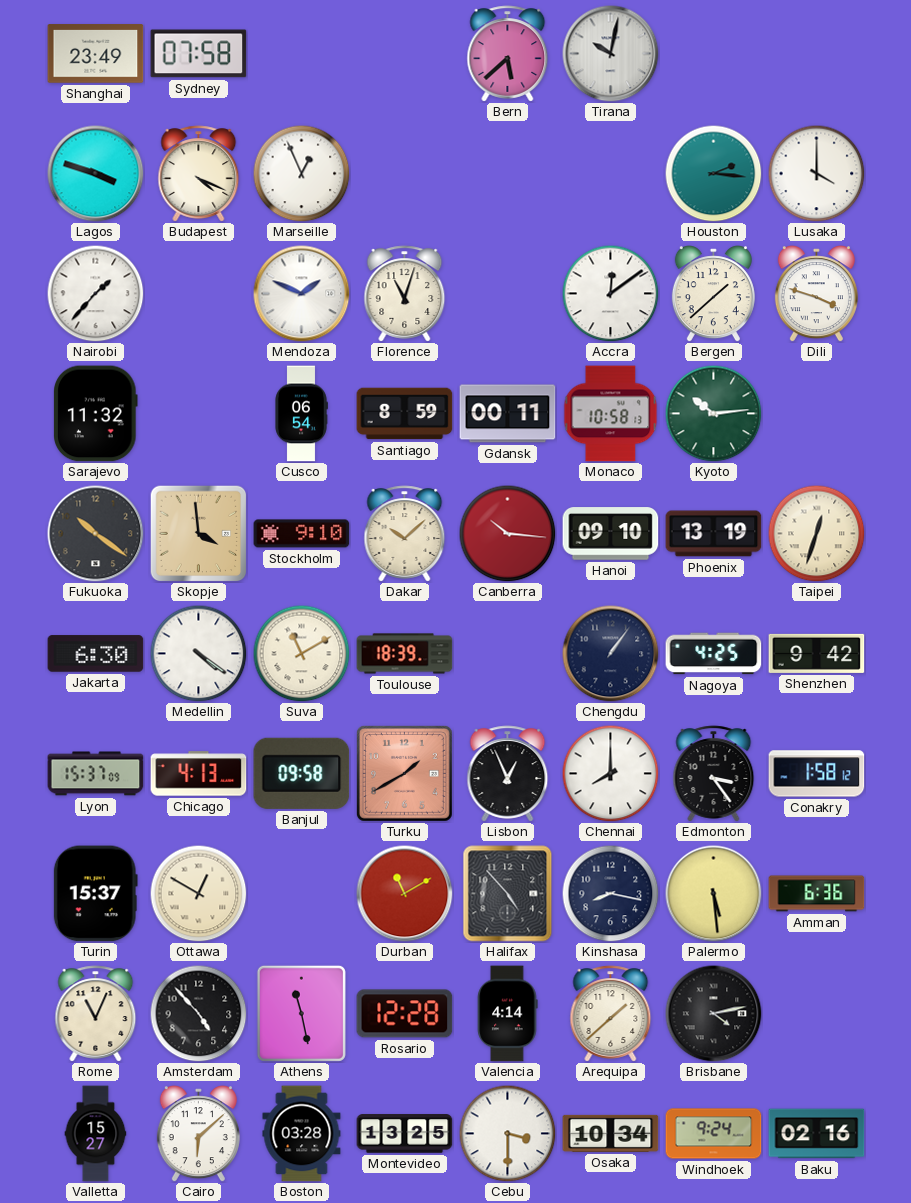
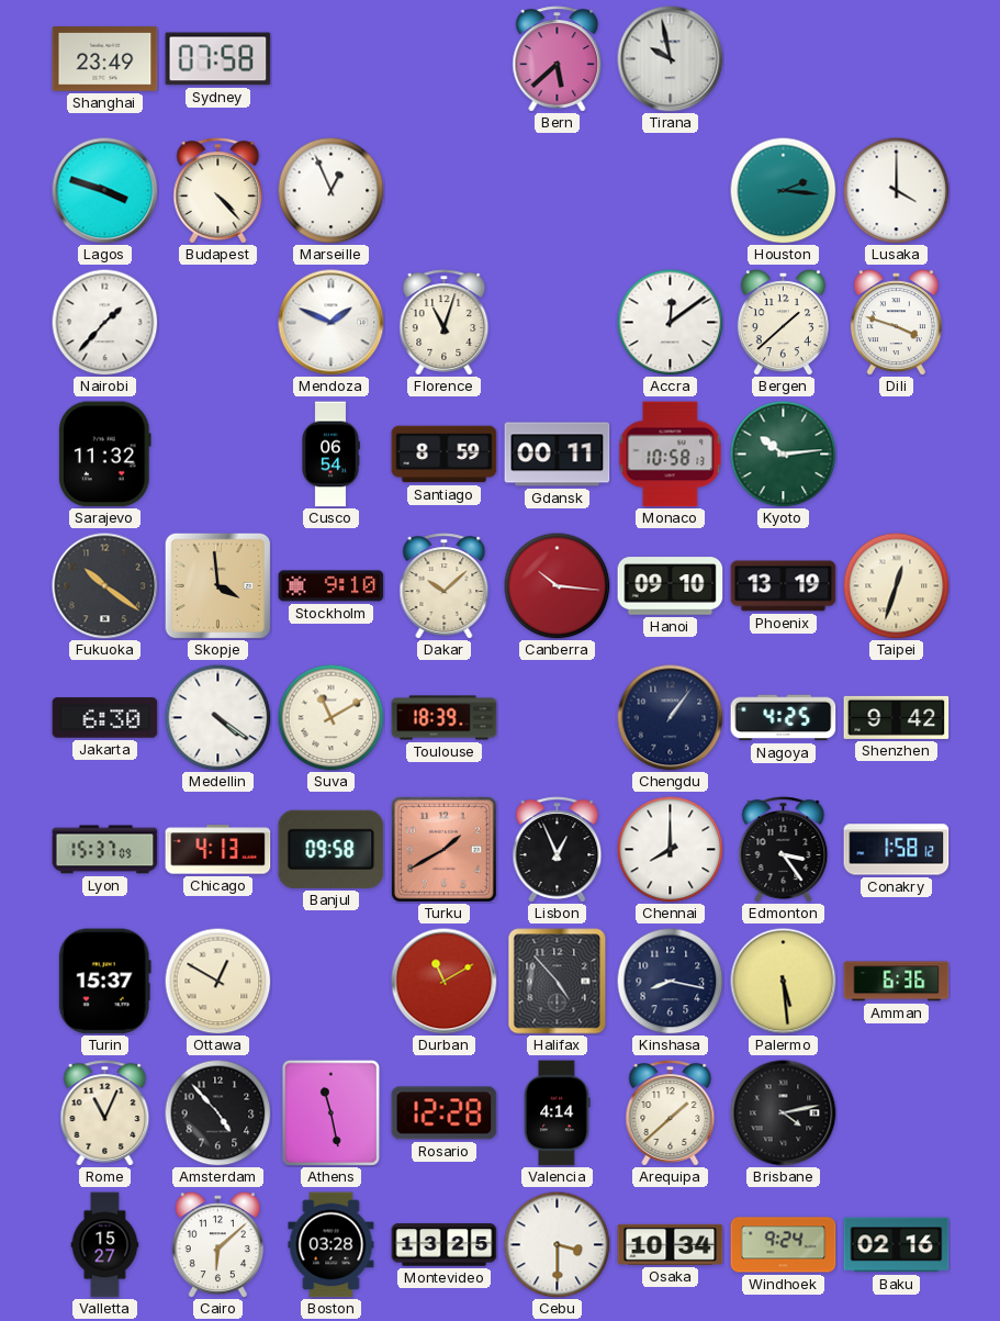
Tirana: 10:02 -> 9:58 (671, 59)
Budapest: 4:19 -> 4:23 (218, 191)
